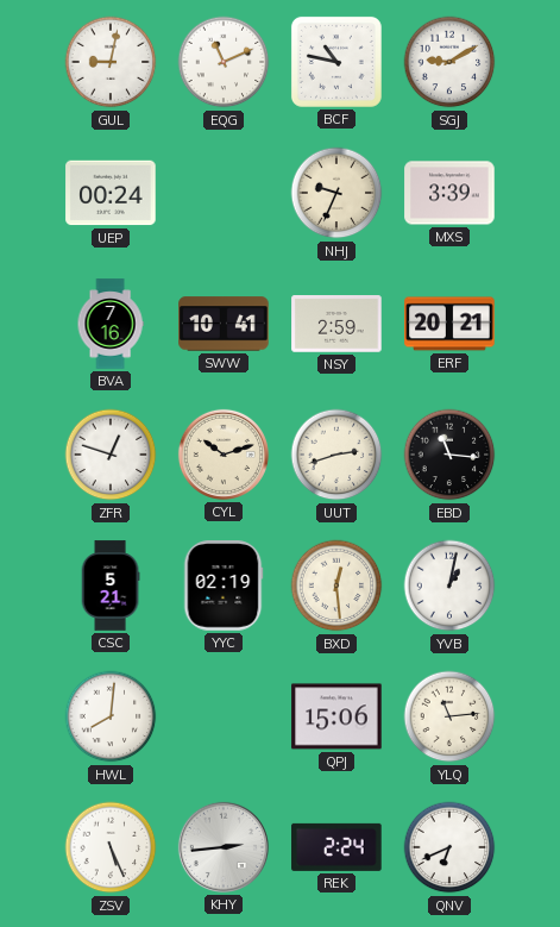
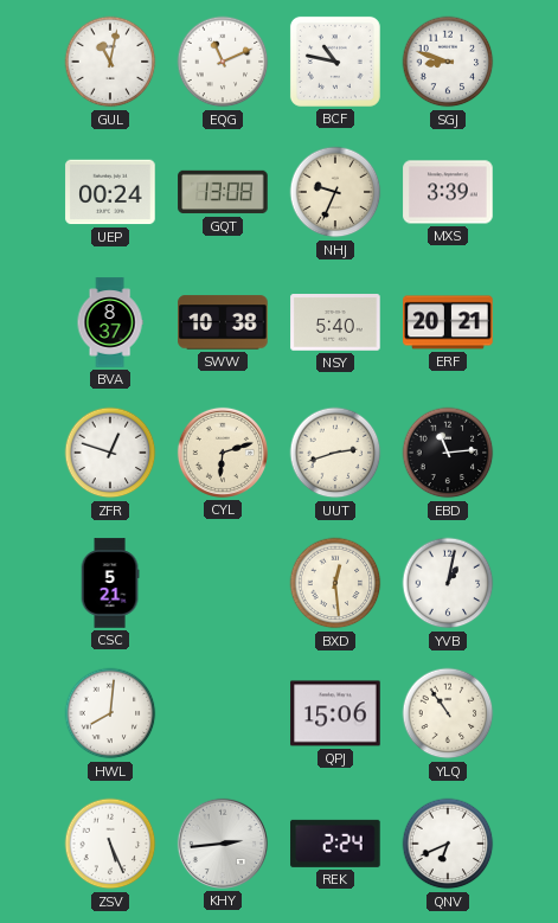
GUL: 9:02 -> 11:02 (110, 62)
SGJ: 9:10 -> 8:48 (448, 62)
GQT: none -> 13:08 (223, 192)
BVA: 7:16 -> 8:37 (110, 322)
SWW: 10:41 -> 10:38 (223, 322)
NSY: 2:59 -> 5:40 (335, 322)
CYL: 10:12 -> 6:12 (223, 453)
EBD: 11:16 -> 11:14 (448, 453)
YYC: 02:19 -> none (224, 585)
YLQ: 11:14 -> 10:54 (448, 713)
